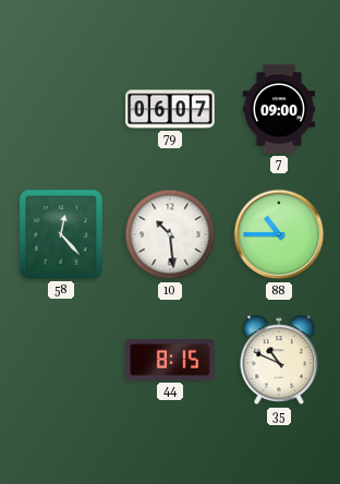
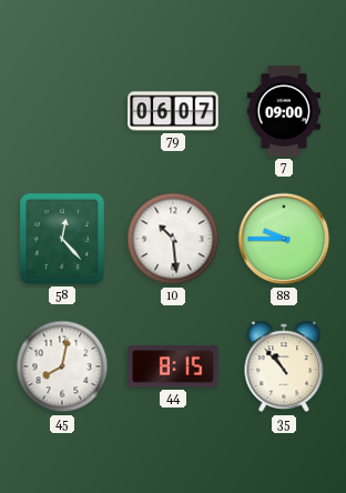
88: 10:45 -> 9:45 (284, 239)
45: none -> 8:02 (62, 366)
35: 10:49 -> 10:53 (284, 366)
